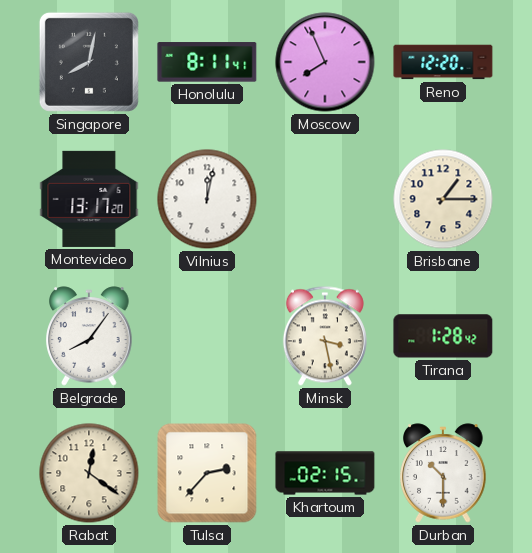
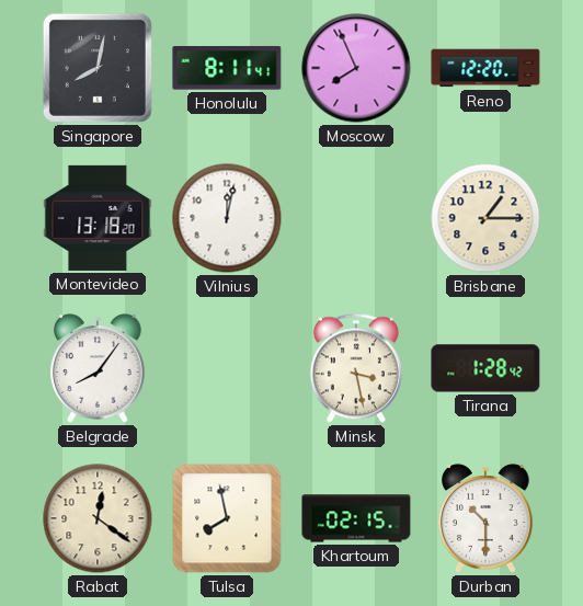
Montevideo: 13:17 -> 13:18 (98, 218)
Tulsa: 2:37 -> 7:58 (227, 518)
